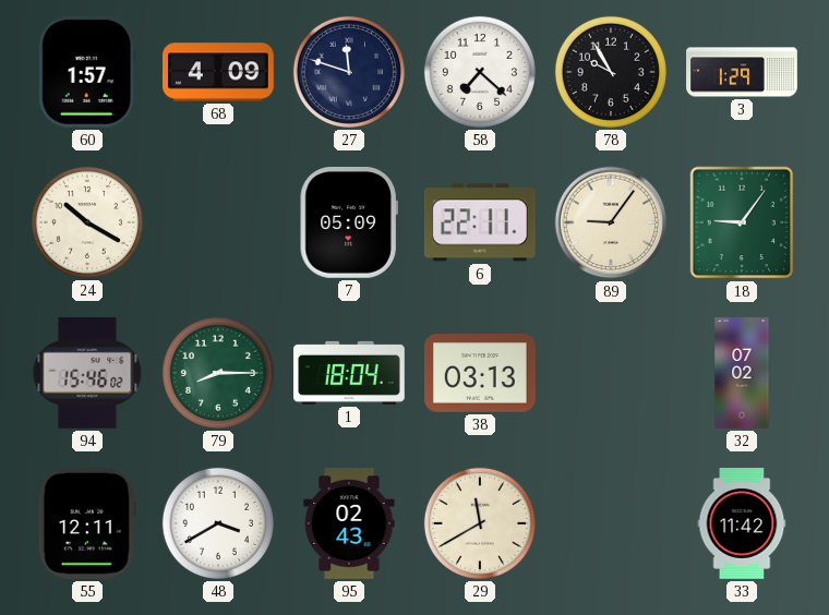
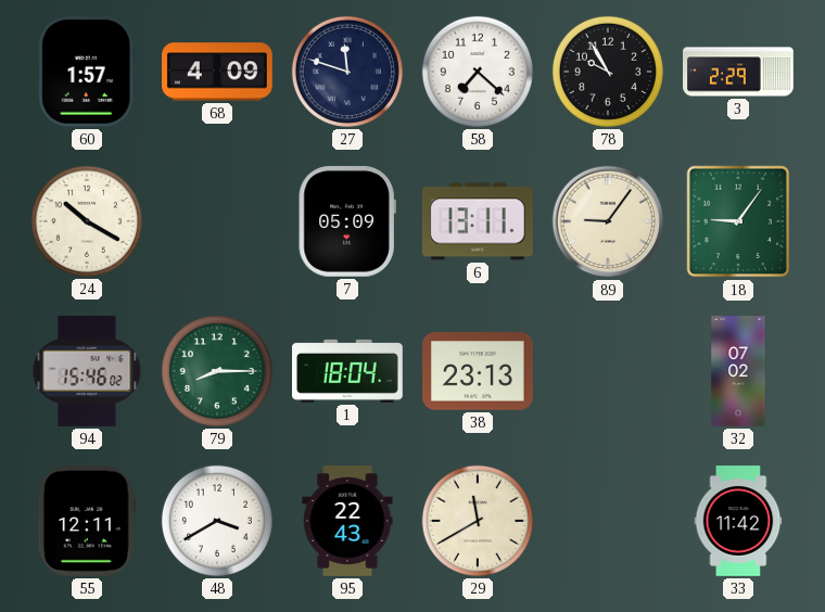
3: 1:29 -> 2:29 (738, 72)
6: 22:11 -> 13:11 (478, 221)
38: 03:13 -> 23:13 (479, 371)
95: 02:43 -> 22:43 (347, 522)
